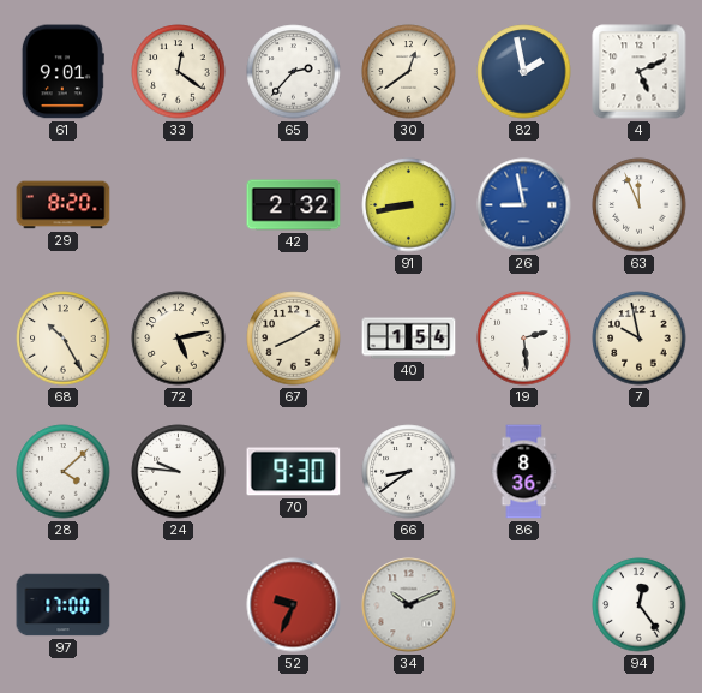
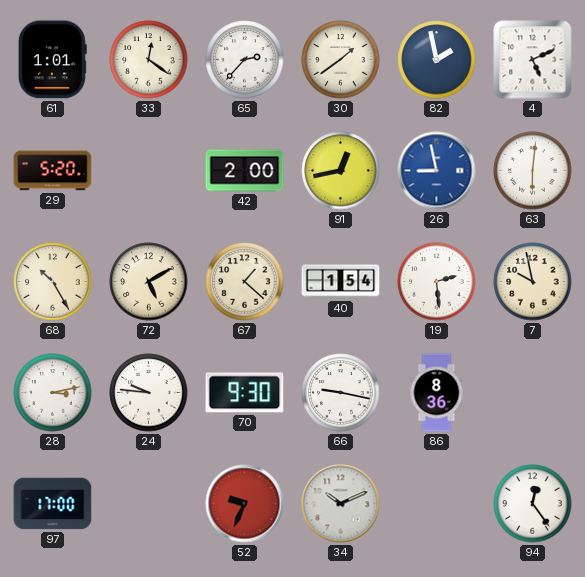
61: 9:01 -> 1:01 (52, 60)
30: 12:39 -> 1:39 (341, 60)
29: 8:20 -> 5:20 (53, 171)
42: 2:32 -> 2:00 (245, 171)
91: 8:43 -> 12:43 (341, 171)
63: 11:56 -> 6:01 (533, 171)
72: 5:13 -> 5:10 (149, 282)
67: 8:10 -> 1:22 (245, 282)
28: 4:08 -> 3:13 (53, 393)
66: 8:39 -> 9:17 (341, 393)
